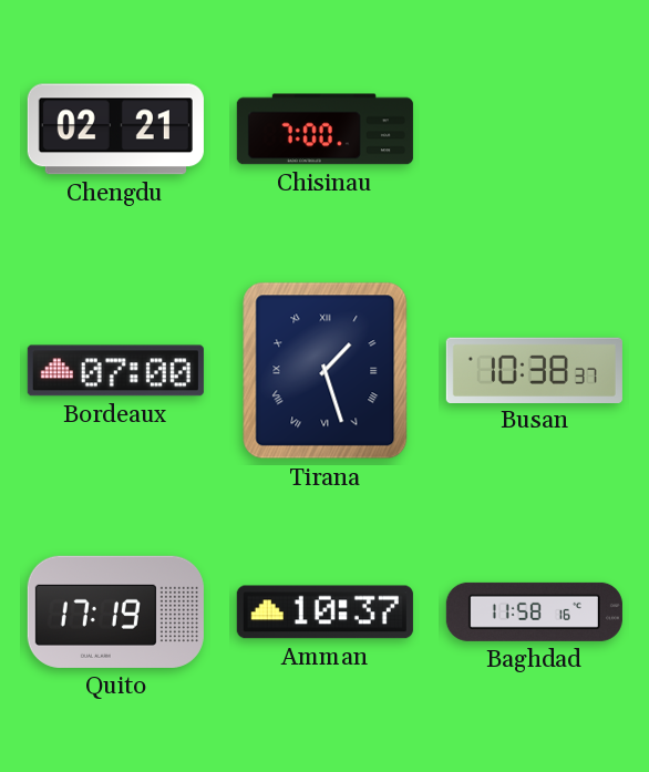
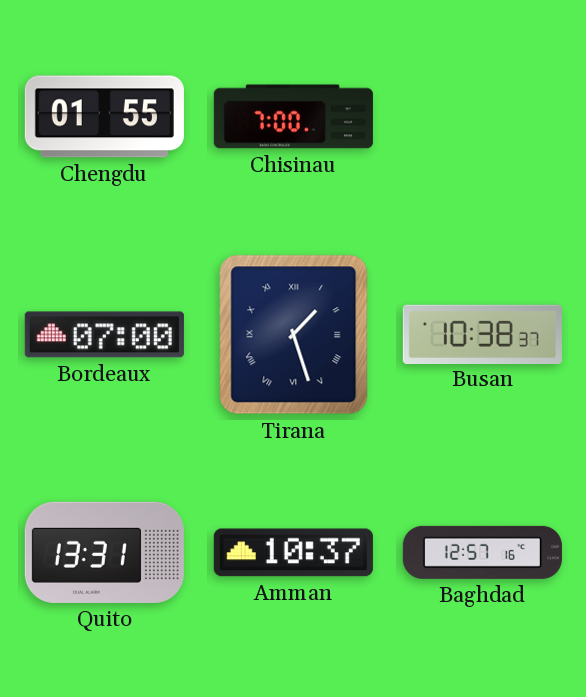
Chengdu: 02:21 -> 01:55 (104, 117)
Quito: 17:19 -> 13:31 (104, 552)
Baghdad: 11:58 -> 12:57 (482, 552)
